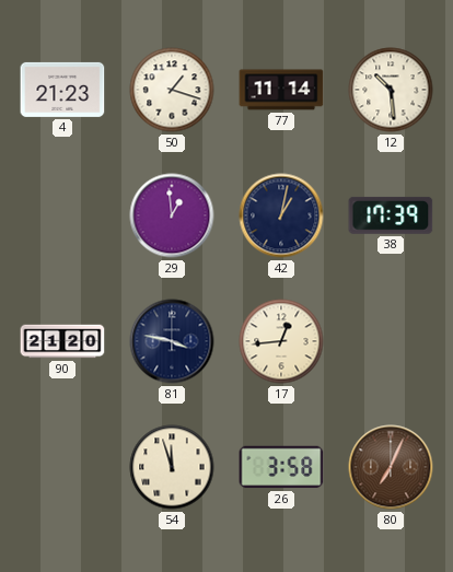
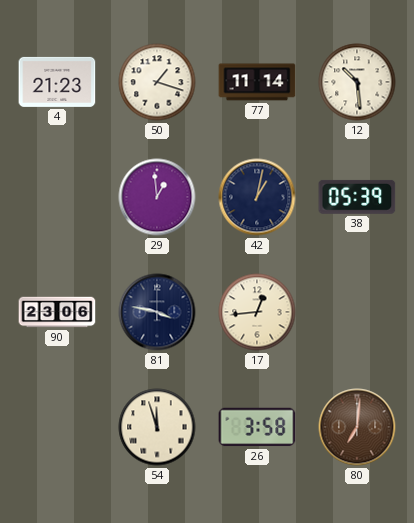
38: 17:39 -> 05:39 (357, 197)
90: 21:20 -> 23:06 (57, 312)
80: 7:04 -> 7:01 (357, 427)
